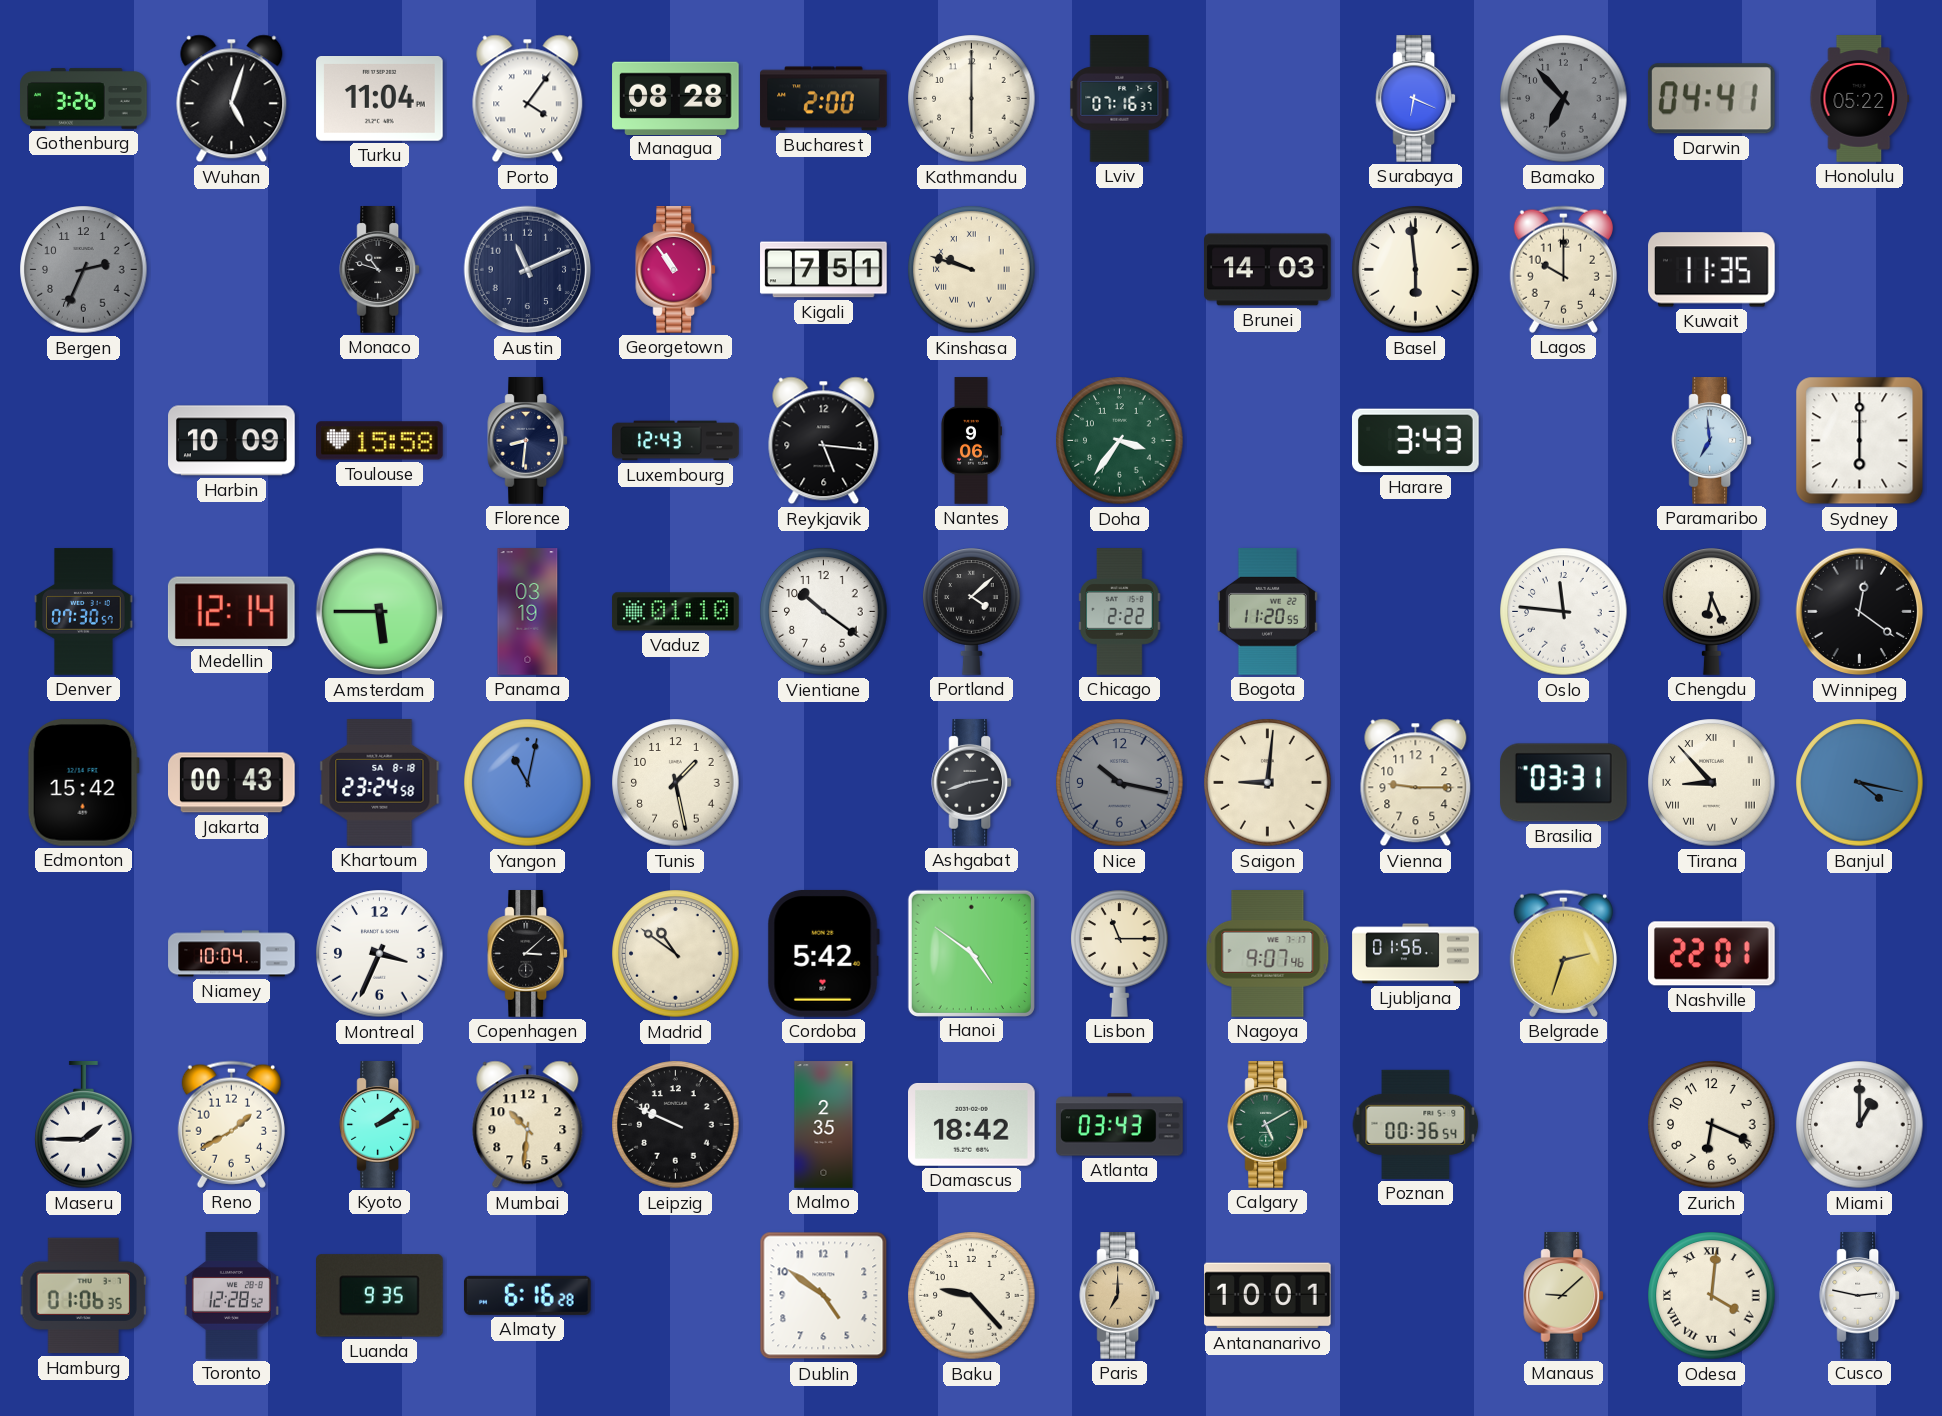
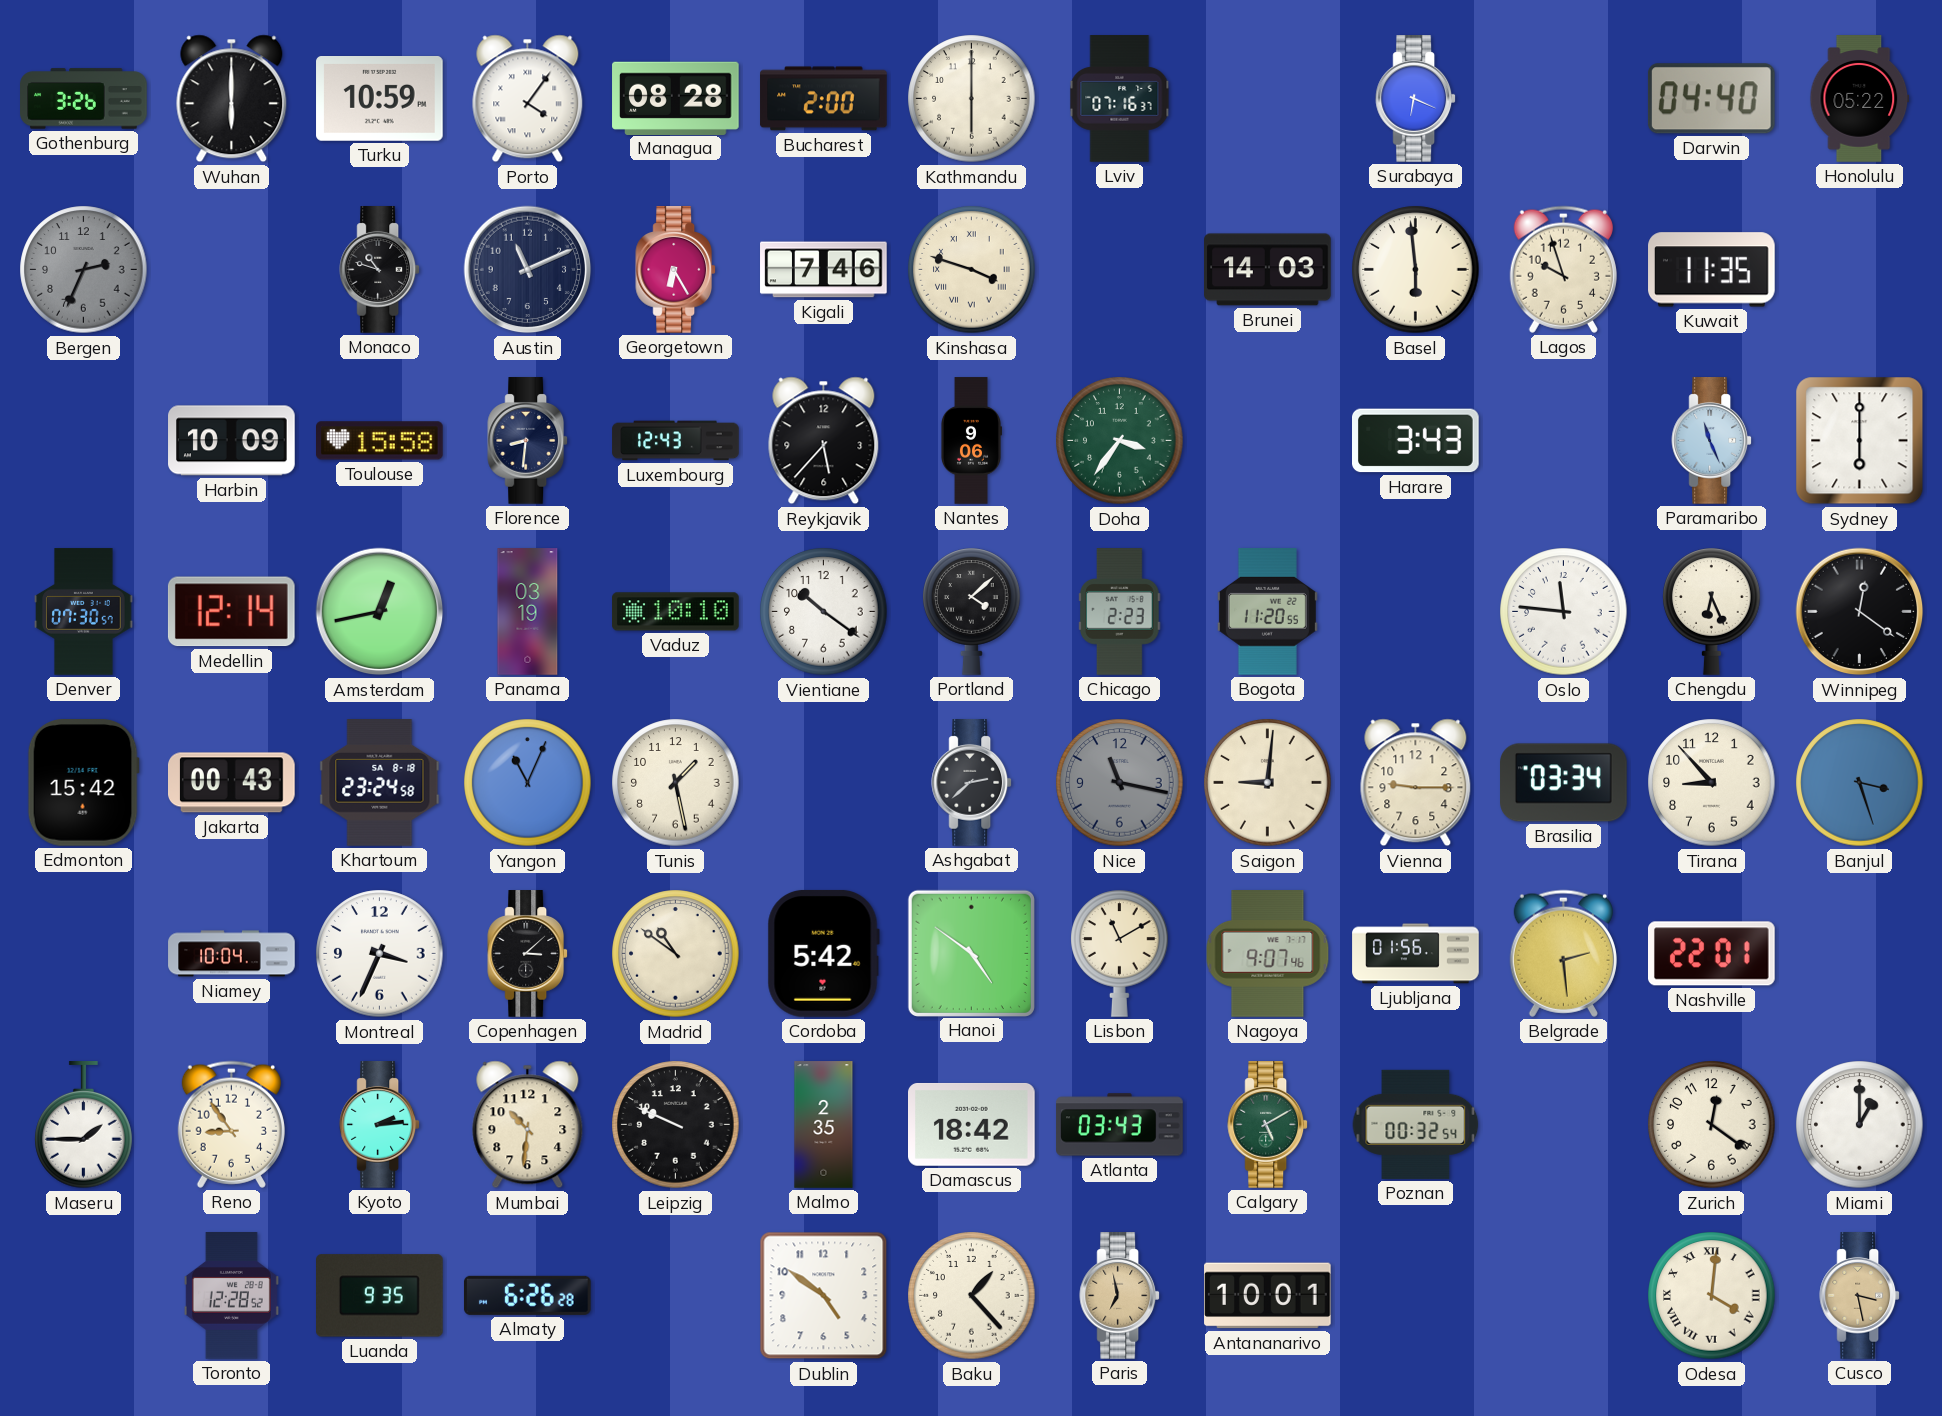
Wuhan: 5:03 -> 6:00 (232, 99)
Turku: 11:04 -> 10:59 (380, 99)
Bamako: 6:53 -> none (1564, 99)
Darwin: 04:41 -> 04:40 (1711, 99)
Georgetown: 10:54 -> 6:25 (676, 270)
Kigali: 7:51 -> 7:46 (824, 270)
Kinshasa: 9:48 -> 3:48 (972, 270)
Lagos: 10:00 -> 9:57 (1563, 269)
Reykjavik: 5:16 -> 5:37 (824, 441)
Paramaribo: 6:59 -> 11:26 (1712, 441)
Amsterdam: 5:45 -> 12:43 (380, 612)
Vaduz: 01:10 -> 10:10 (676, 612)
Chicago: 2:22 -> 2:23 (1120, 612)
Yangon: 11:02 -> 11:04 (528, 783)
Ashgabat: 2:42 -> 2:38 (972, 783)
Nice: 10:17 -> 11:17 (1120, 783)
Brasilia: 03:31 -> 03:34 (1564, 783)
Tirana numerals: Roman -> Arabic (1712, 783)
Banjul: 4:17 -> 3:27 (1860, 783)
Lisbon: 11:15 -> 11:10 (1120, 953)
Belgrade: 2:33 -> 2:29 (1563, 953)
Reno: 1:40 -> 8:54 (231, 1124)
Kyoto: 2:09 -> 2:14 (380, 1125)
Poznan: 00:36 -> 00:32 (1416, 1124)
Zurich: 6:19 -> 12:21 (1712, 1125)
Hamburg: 01:06 -> none (83, 1296)
Almaty: 6:16 -> 6:26 (527, 1295)
Baku: 9:23 -> 1:23 (972, 1296)
Paris: 7:00 -> 6:58 (1120, 1296)
Manaus: 9:08 -> none (1564, 1296)
Cusco: 2:47 -> 3:28 (1860, 1296)
Cusco dial: white -> champagne (1860, 1296)
